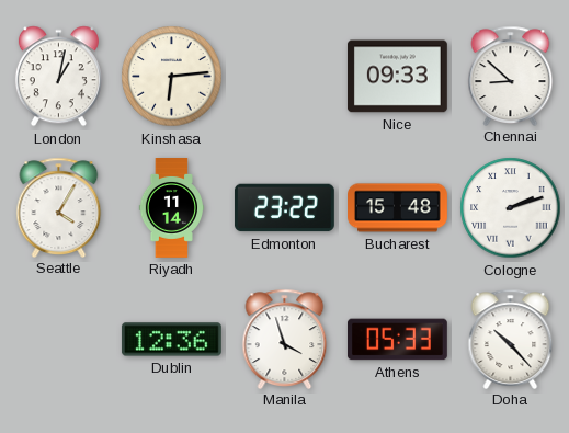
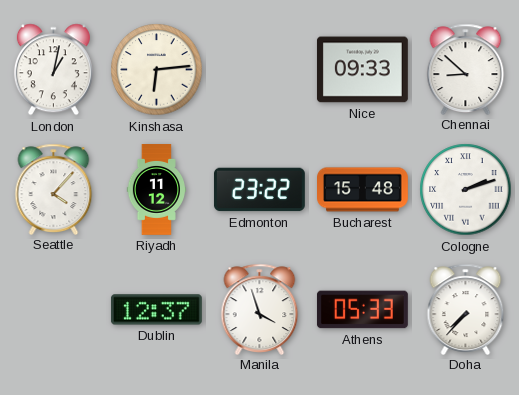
Seattle: 4:05 -> 4:07 (54, 189)
Riyadh: 11:14 -> 11:12 (156, 190)
Dublin: 12:36 -> 12:37 (156, 310)
Doha: 10:23 -> 7:37 (466, 309)
